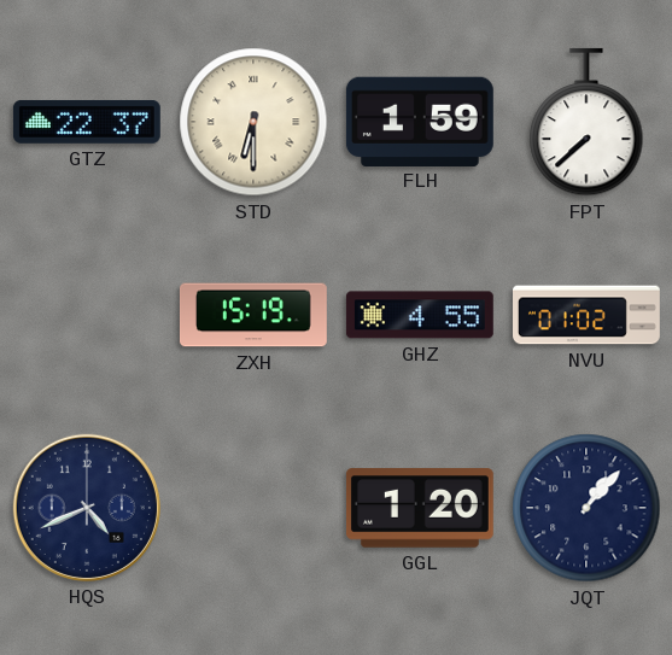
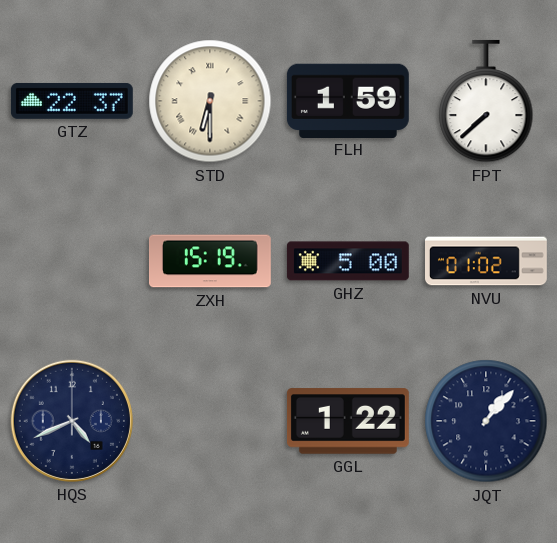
GHZ: 4:55 -> 5:00 (348, 261)
GGL: 1:20 -> 1:22 (348, 421)
